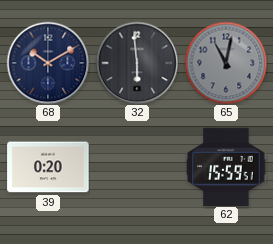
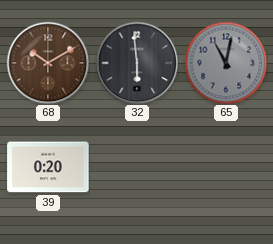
68 dial: navy -> brown (48, 63)
62: 15:59 -> none (226, 166)
